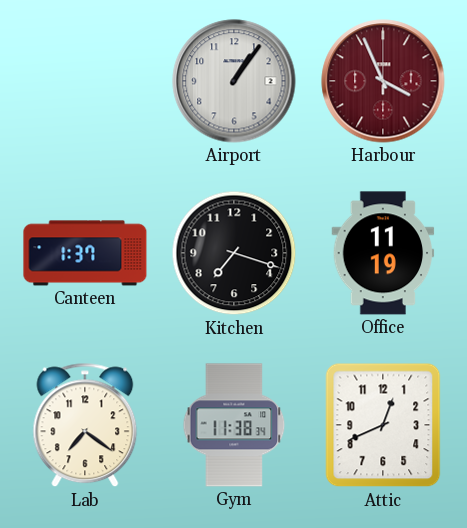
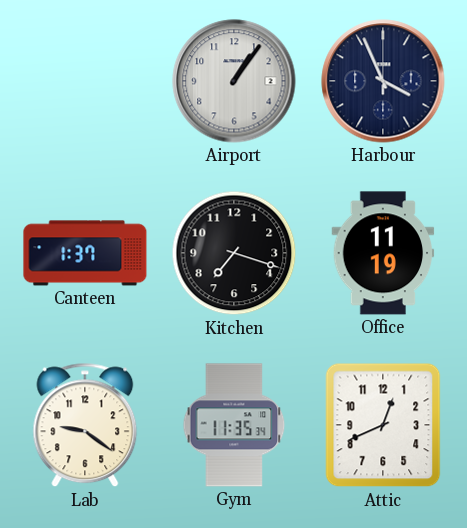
Harbour dial: burgundy -> navy (383, 81)
Lab: 7:21 -> 9:21 (85, 425)
Gym: 11:38 -> 11:35 (234, 425)
